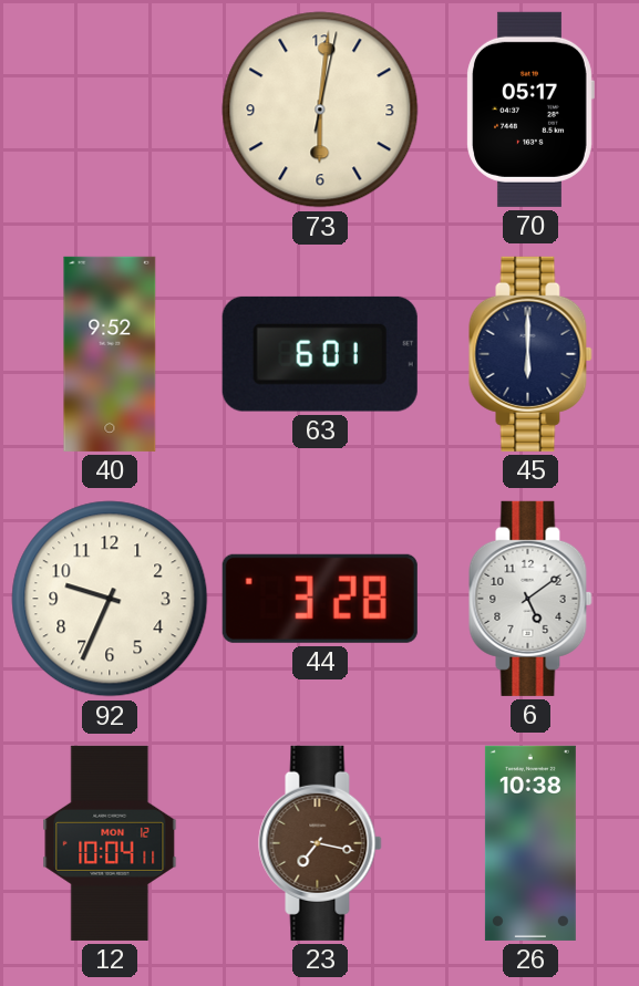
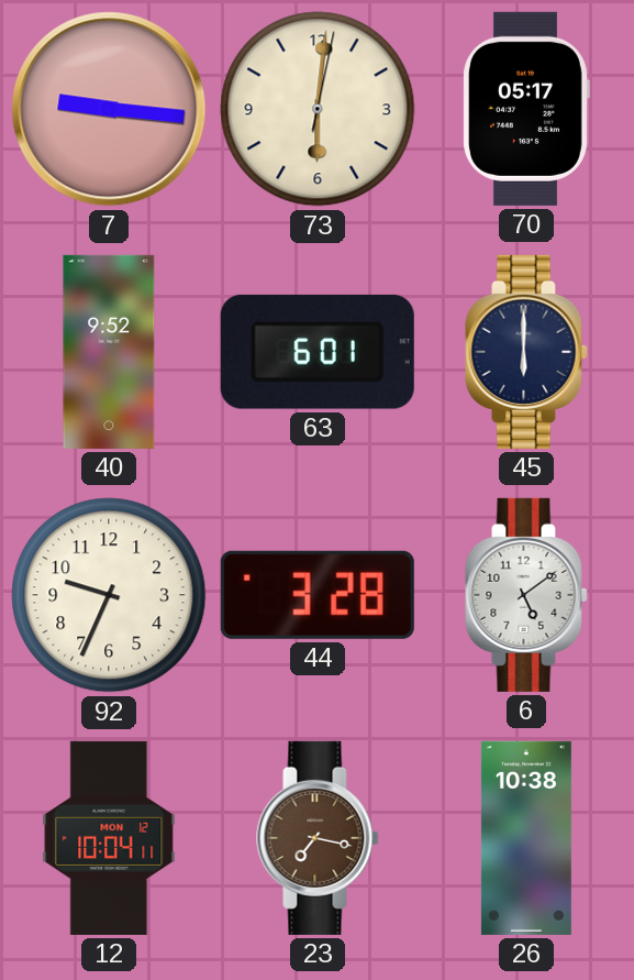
7: none -> 9:16 (109, 109)
